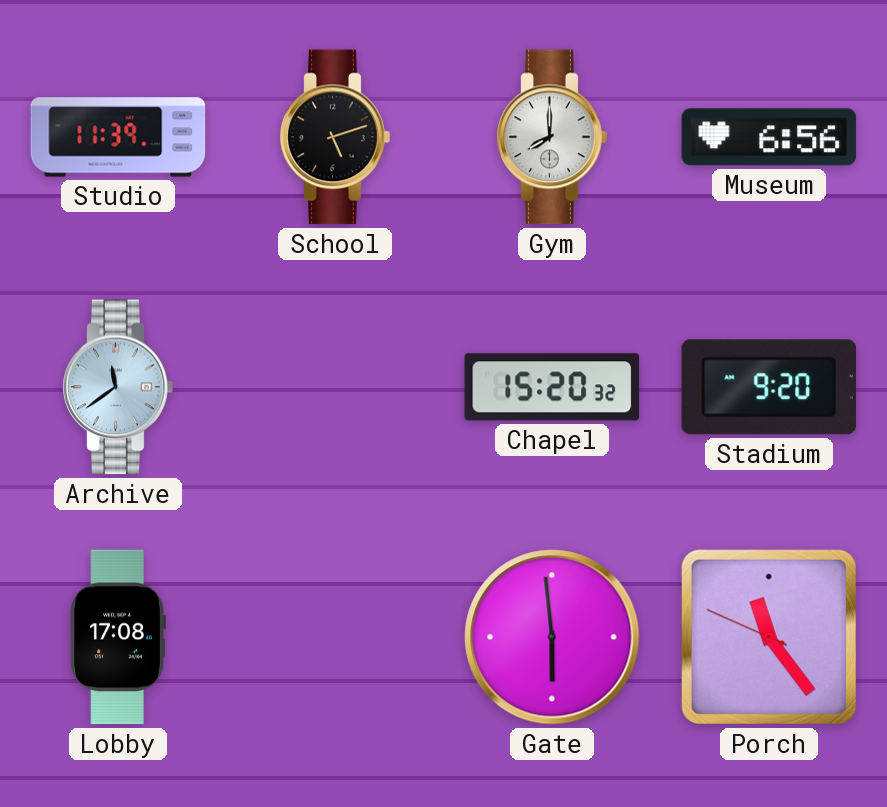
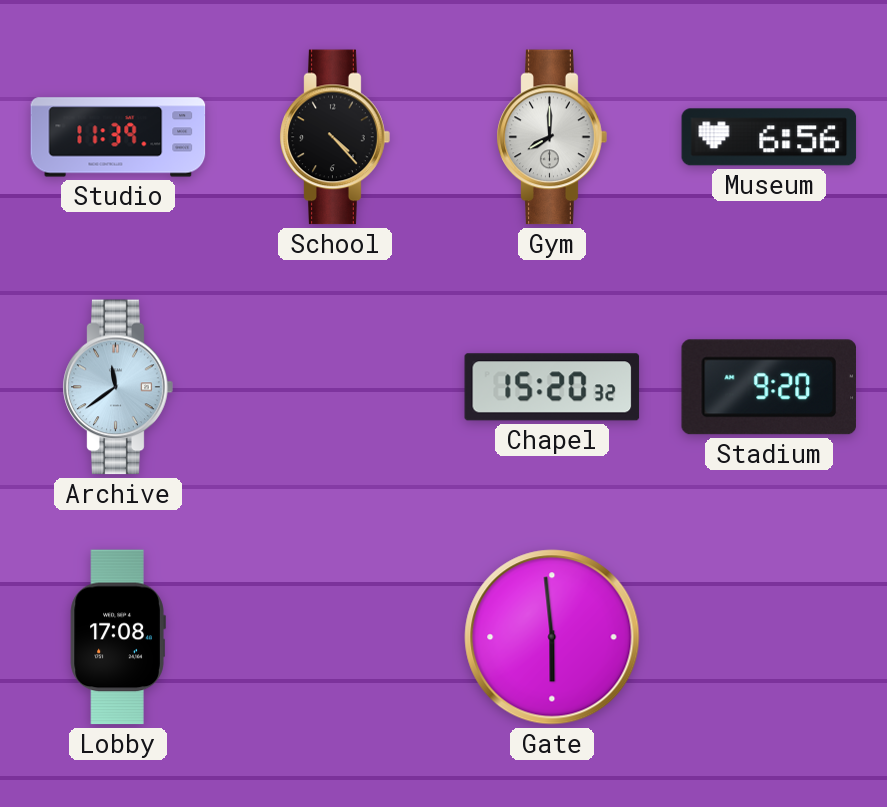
School: 5:12 -> 4:23 (335, 137)
Porch: 11:23 -> none (769, 637)
